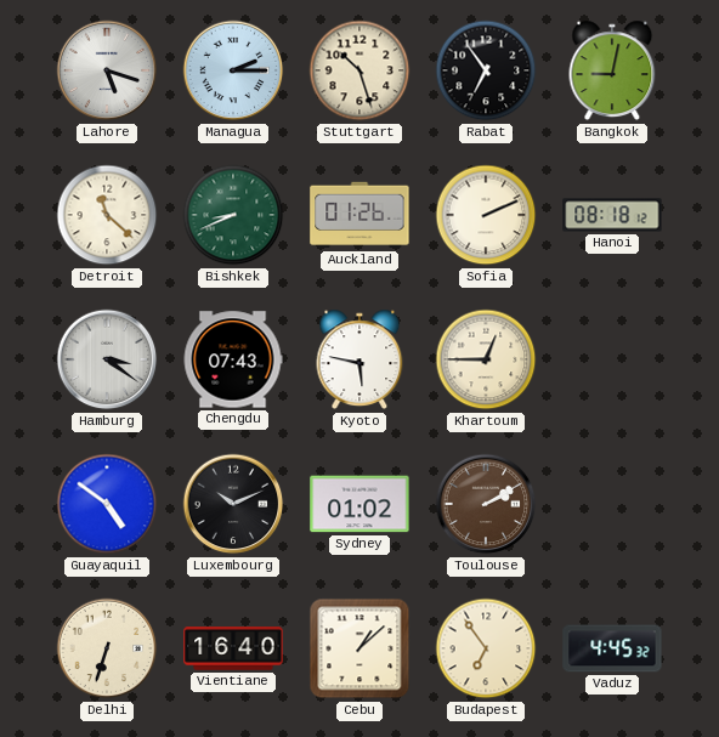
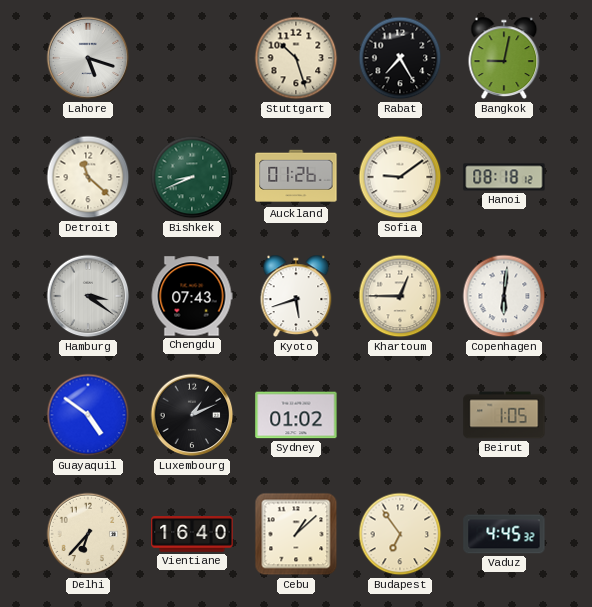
Managua: 2:15 -> none (233, 70)
Rabat: 6:54 -> 7:25 (400, 58)
Sofia: 2:11 -> 9:09 (400, 177)
Kyoto: 5:47 -> 5:42 (296, 296)
Copenhagen: none -> 6:01 (504, 296)
Luxembourg: 10:11 -> 1:11 (192, 415)
Toulouse: 2:10 -> none (486, 504)
Beirut: none -> 1:05 (504, 415)
Delhi: 6:33 -> 6:37 (88, 534)
